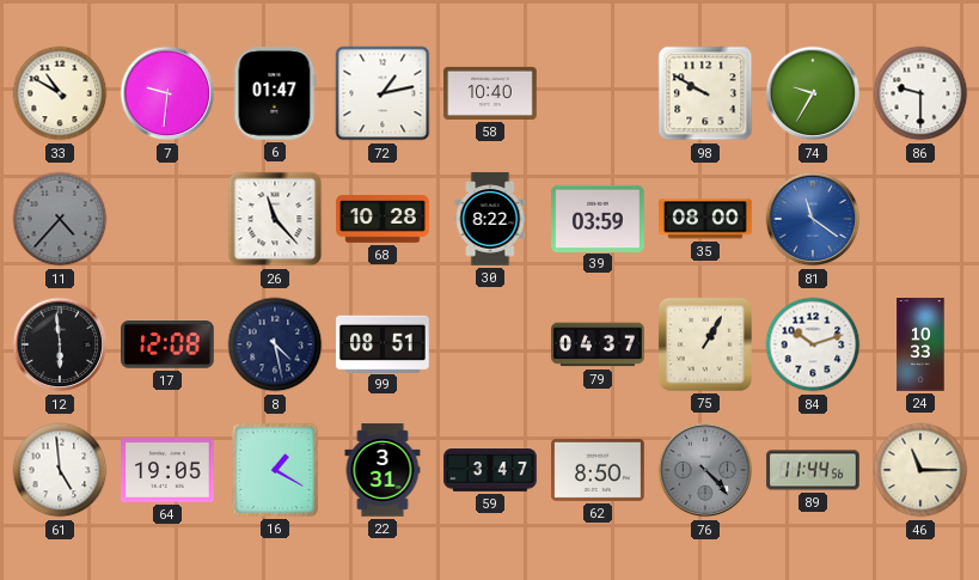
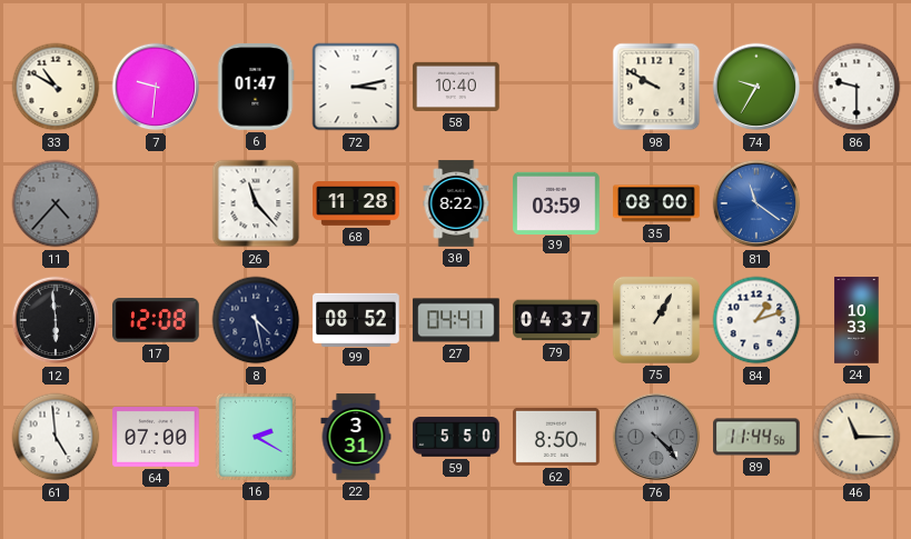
72: 1:13 -> 3:13 (356, 87)
68: 10:28 -> 11:28 (356, 203)
99: 08:51 -> 08:52 (356, 319)
27: none -> 04:41 (456, 320)
84: 10:12 -> 1:12 (756, 320)
64: 19:05 -> 07:00 (156, 438)
16: 1:20 -> 2:20 (256, 437)
59: 3:47 -> 5:50 (456, 437)
